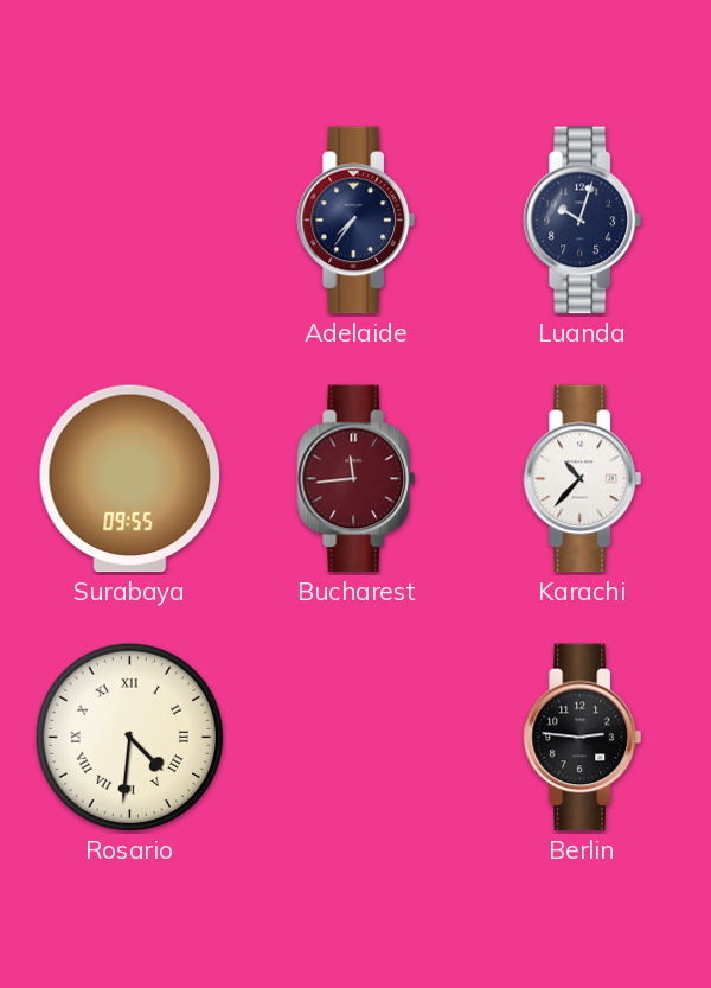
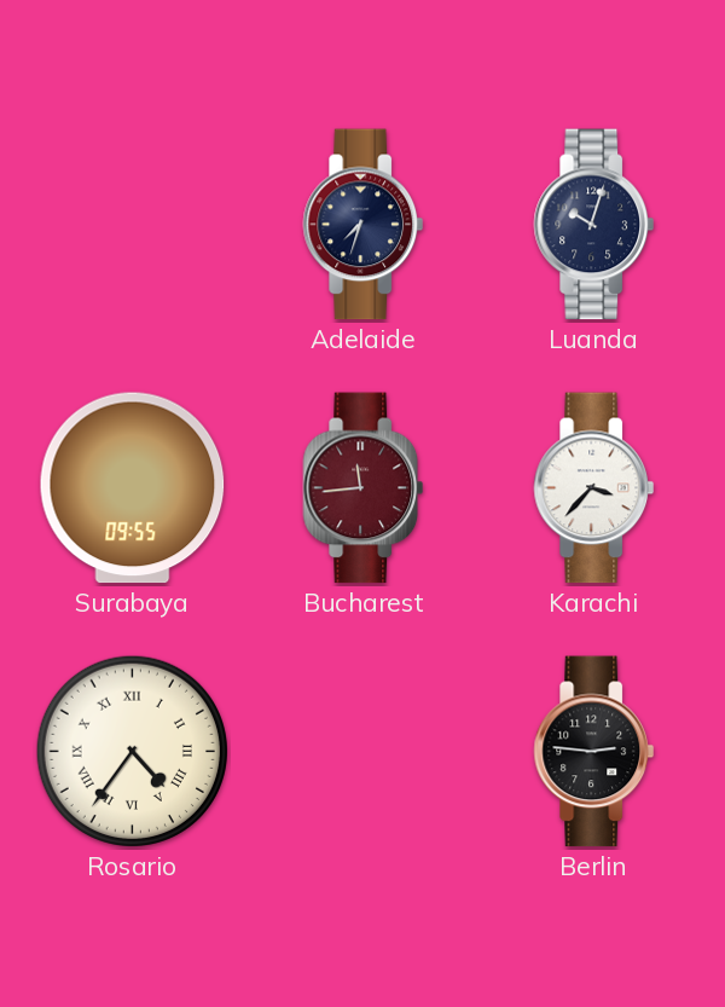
Adelaide: 7:36 -> 7:33 (364, 225)
Karachi: 10:37 -> 3:37 (594, 488)
Rosario: 4:31 -> 4:36 (132, 751)
